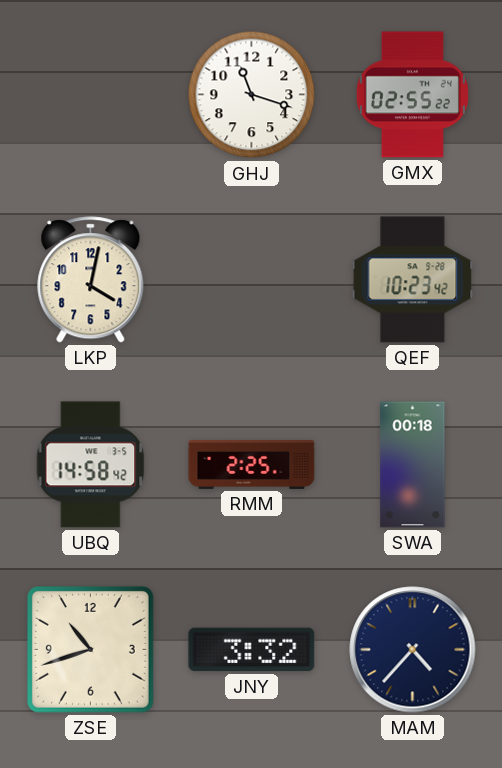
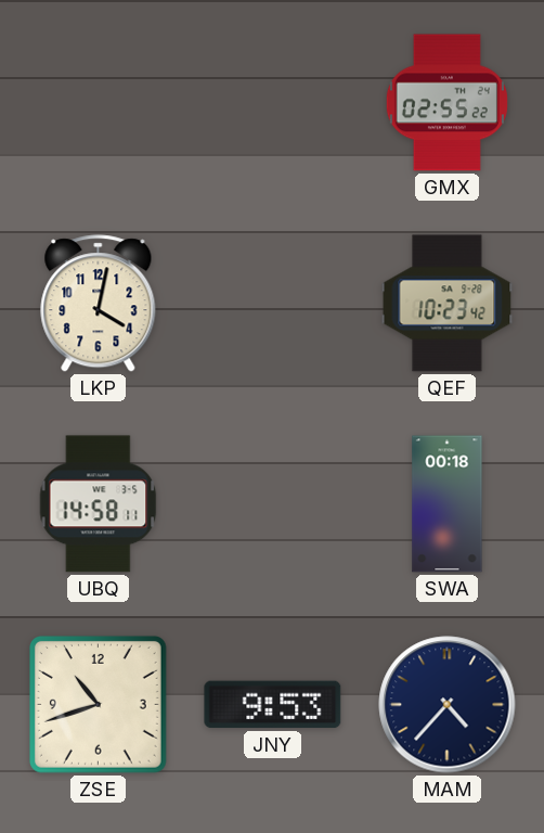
GHJ: 11:18 -> none (252, 95)
UBQ: 14:58:42 -> 14:58:11 (99, 504)
RMM: 2:25 -> none (252, 464)
JNY: 3:32 -> 9:53 (273, 705)
